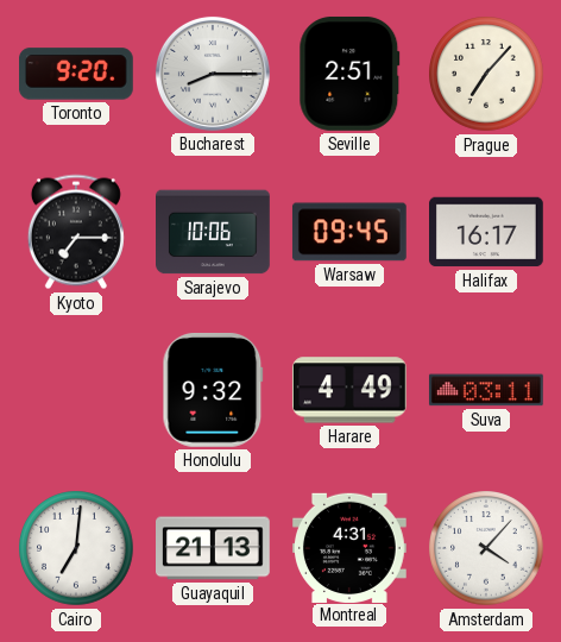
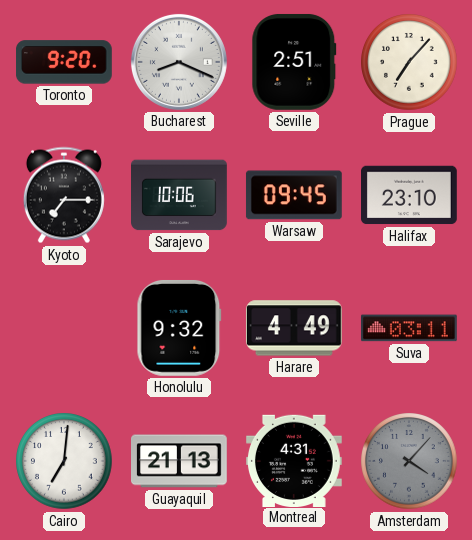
Bucharest: 8:15 -> 8:19 (179, 62)
Halifax: 16:17 -> 23:10 (410, 195)
Amsterdam dial: white -> grey (410, 462)
